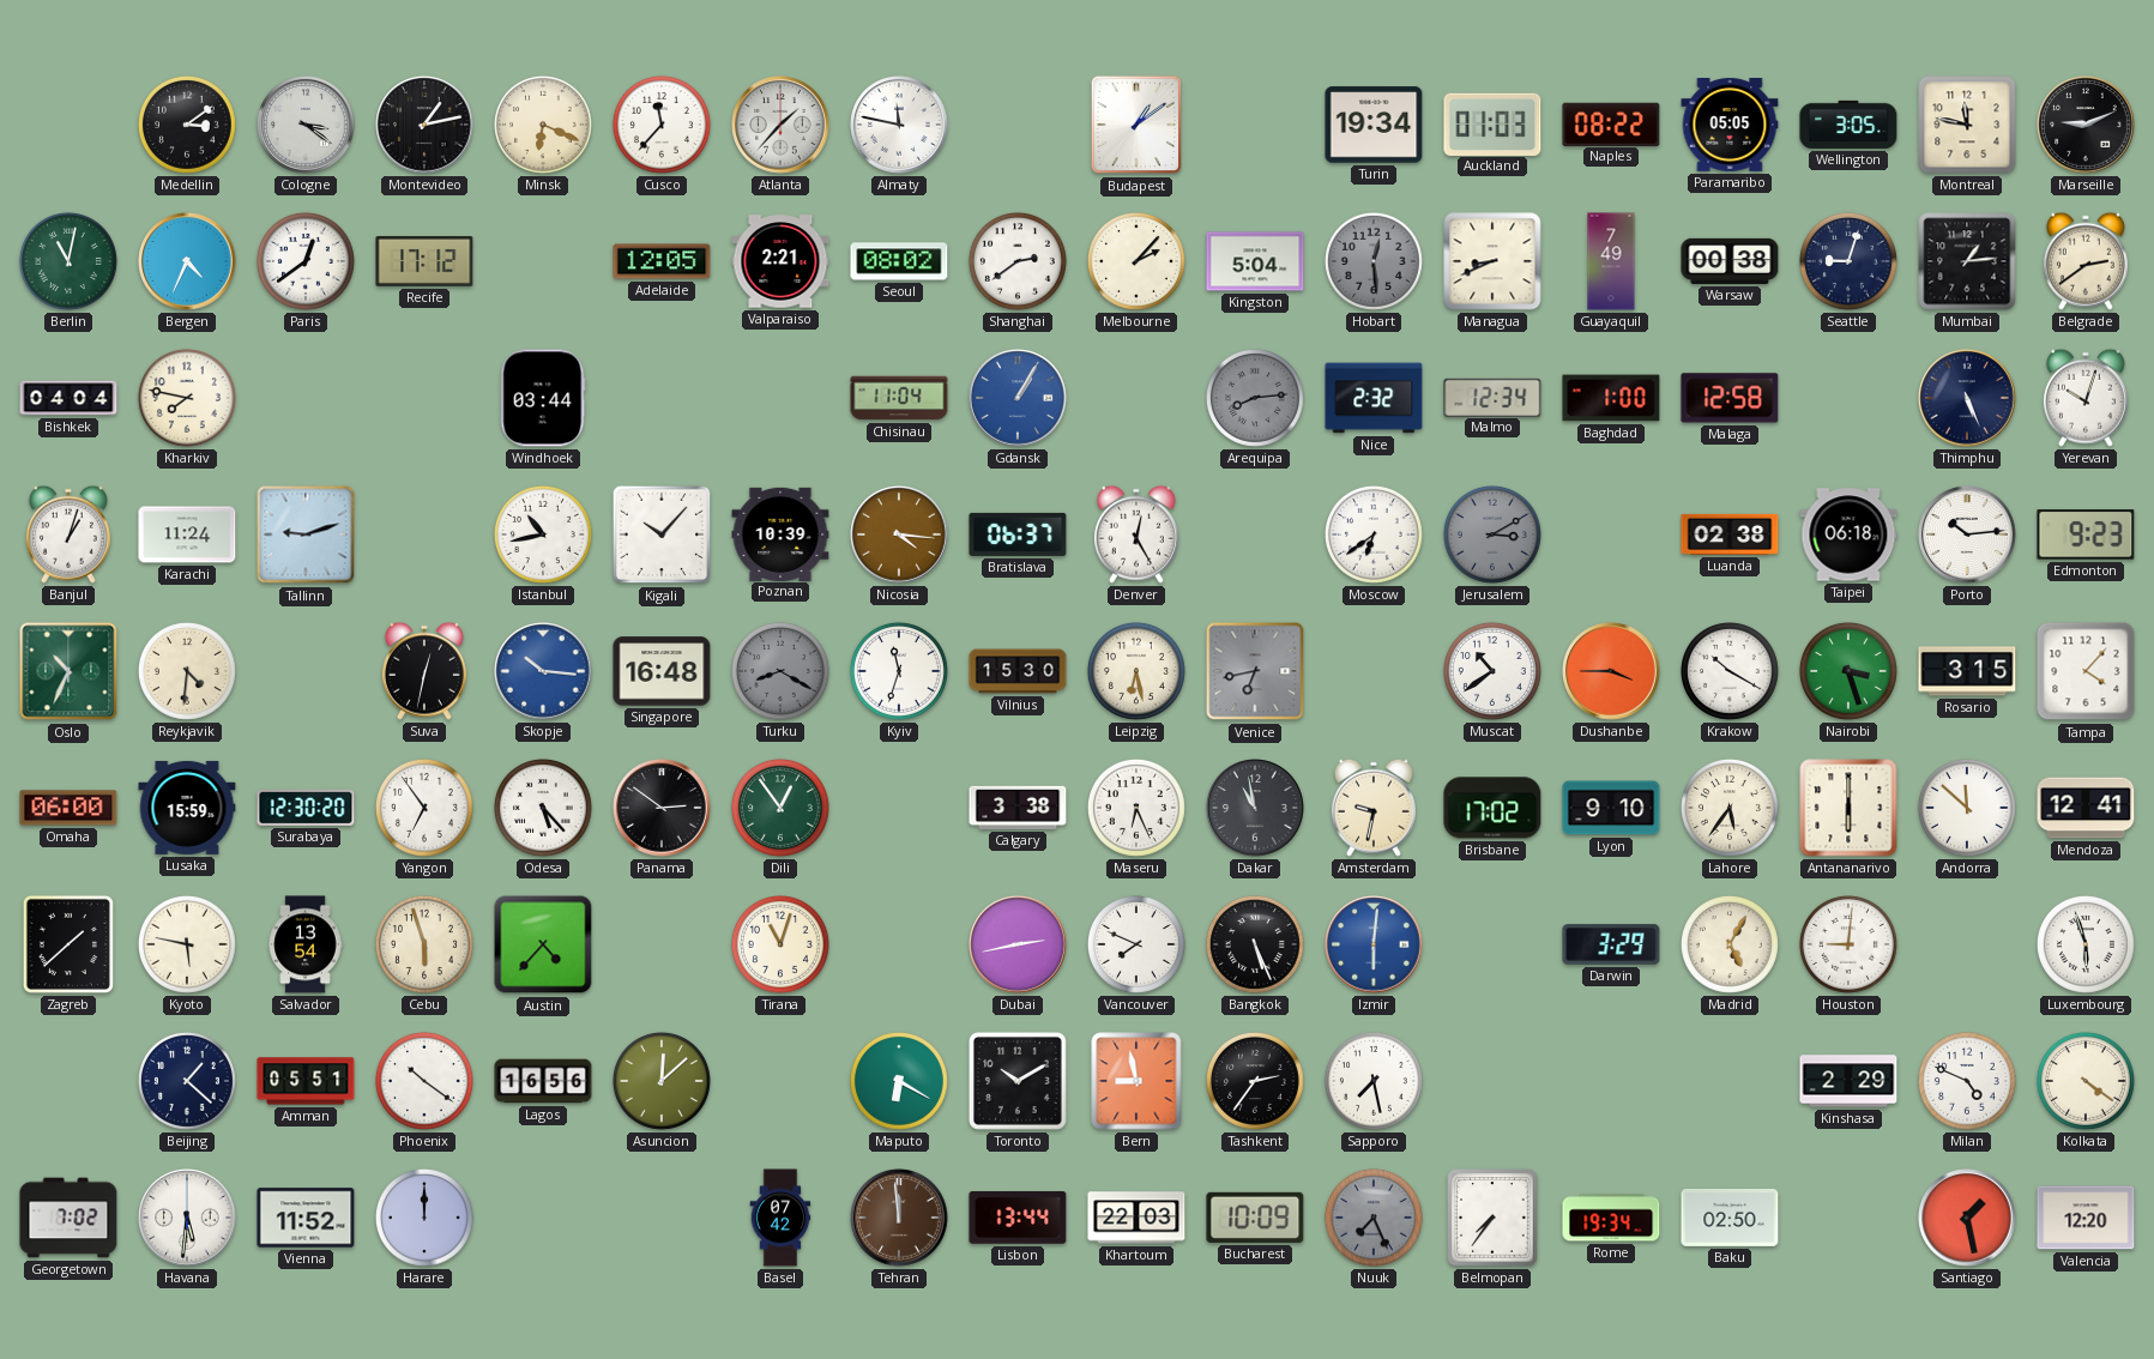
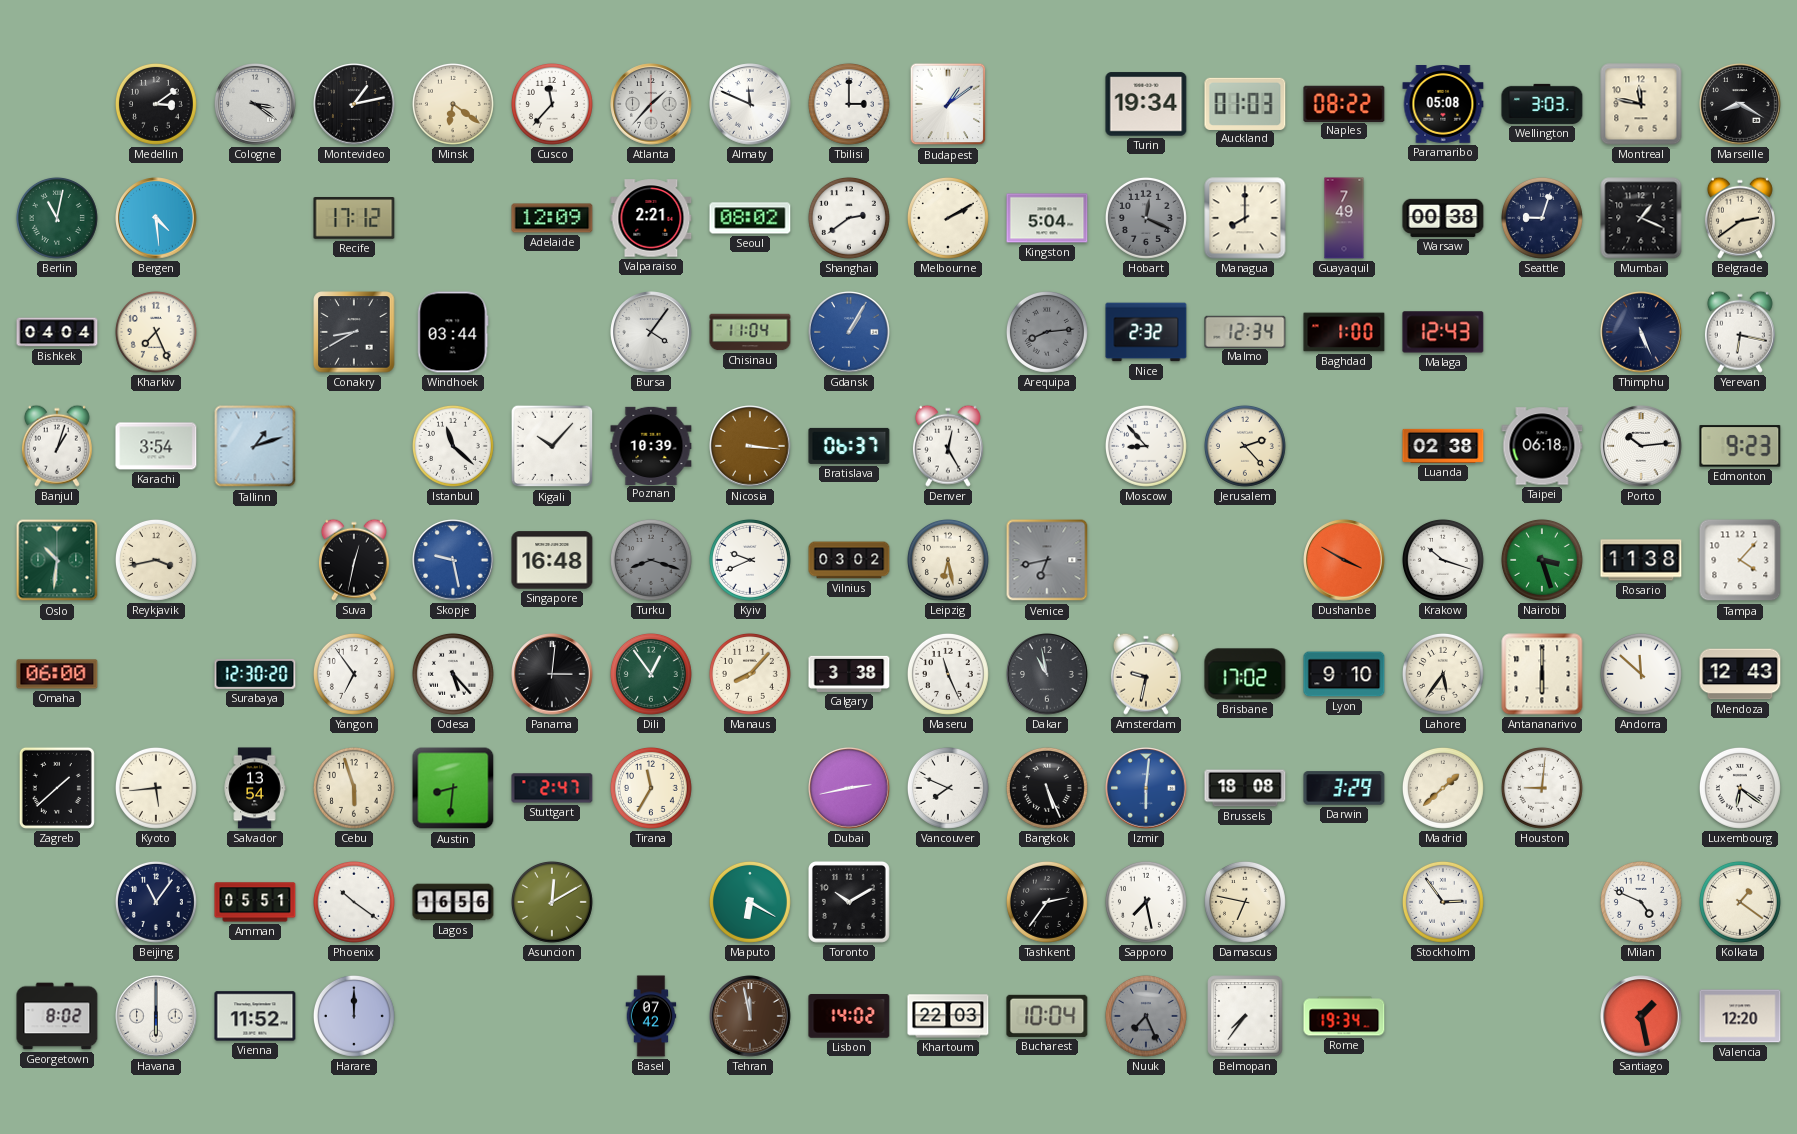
Minsk: 6:19 -> 6:21 (453, 104)
Almaty: 11:47 -> 11:49 (750, 104)
Tbilisi: none -> 3:00 (849, 104)
Paramaribo: 05:05 -> 05:08 (1443, 105)
Wellington: 3:05 -> 3:03 (1542, 104)
Marseille: 9:11 -> 8:20 (1740, 104)
Bergen: 4:34 -> 4:29 (156, 218)
Paris: 12:39 -> none (306, 261)
Adelaide: 12:05 -> 12:09 (552, 218)
Melbourne: 2:07 -> 2:10 (948, 218)
Hobart: 12:29 -> 12:19 (1146, 218)
Managua: 8:41 -> 8:00 (1245, 218)
Mumbai: 1:14 -> 1:19 (1641, 218)
Kharkiv: 7:47 -> 7:26 (156, 332)
Conakry: none -> 8:40 (354, 332)
Bursa: none -> 4:06 (651, 332)
Malaga: 12:58 -> 12:43 (1443, 332)
Yerevan: 10:03 -> 6:17 (1740, 332)
Karachi: 11:24 -> 3:54 (156, 446)
Tallinn: 9:12 -> 1:12 (255, 446)
Istanbul: 10:43 -> 11:22 (453, 446)
Nicosia: 4:16 -> 3:16 (750, 446)
Moscow: 6:39 -> 8:53 (1146, 446)
Jerusalem: 3:10 -> 2:23 (1245, 446)
Jerusalem dial: grey -> cream (1245, 446)
Oslo: 10:34 -> 10:31 (57, 560)
Reykjavik: 4:31 -> 3:43 (156, 560)
Skopje: 10:16 -> 9:28 (453, 560)
Turku: 8:20 -> 8:18 (651, 560)
Kyiv: 11:33 -> 9:41 (750, 560)
Vilnius: 15:30 -> 03:02 (849, 560)
Muscat: 10:39 -> none (1492, 671)
Dushanbe: 3:45 -> 3:50 (1344, 560)
Krakow: 10:20 -> 10:18 (1443, 560)
Rosario: 3:15 -> 11:38 (1641, 560)
Lusaka: 15:59 -> none (187, 808)
Panama: 2:51 -> 3:01 (552, 674)
Manaus: none -> 8:07 (750, 674)
Maseru: 6:26 -> 11:26 (948, 674)
Mendoza: 12:41 -> 12:43 (1740, 674)
Kyoto: 5:47 -> 5:44 (156, 788)
Austin: 4:37 -> 8:31 (453, 788)
Stuttgart: none -> 2:47 (552, 788)
Tirana: 11:03 -> 11:35 (651, 788)
Brussels: none -> 18:08 (1245, 788)
Madrid: 5:05 -> 1:38 (1443, 788)
Luxembourg: 5:57 -> 6:21 (1740, 788)
Beijing: 1:22 -> 11:06 (156, 902)
Asuncion: 12:08 -> 12:10 (552, 902)
Bern: 8:58 -> none (1136, 1081)
Damascus: none -> 6:47 (1245, 902)
Stockholm: none -> 2:54 (1443, 902)
Kinshasa: 2:29 -> none (1848, 1081)
Kolkata: 4:21 -> 1:21 (1740, 902)
Georgetown: 7:02 -> 8:02 (57, 1016)
Havana: 5:31 -> 6:00 (156, 1016)
Tehran: 11:59 -> 11:58 (750, 1016)
Lisbon: 13:44 -> 14:02 (849, 1017)
Bucharest: 10:09 -> 10:04 (1047, 1016)
Baku: 02:50 -> none (1730, 1219)
